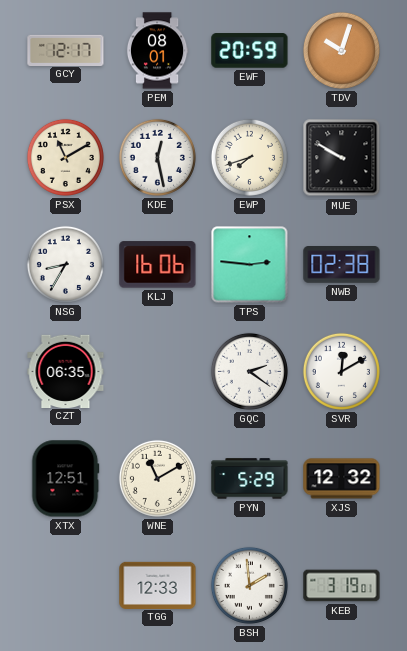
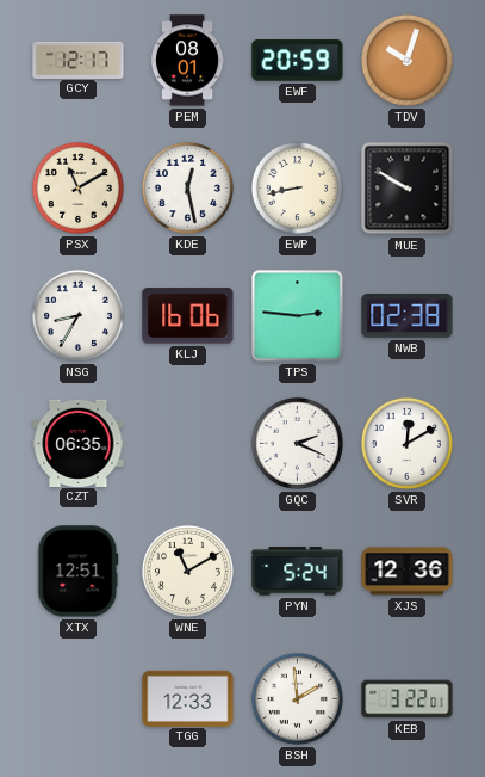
EWP: 7:42 -> 8:43 (297, 187)
GQC: 2:21 -> 2:19 (297, 443)
PYN: 5:29 -> 5:24 (298, 572)
XJS: 12:32 -> 12:36 (408, 572)
KEB: 3:19 -> 3:22 (408, 699)
